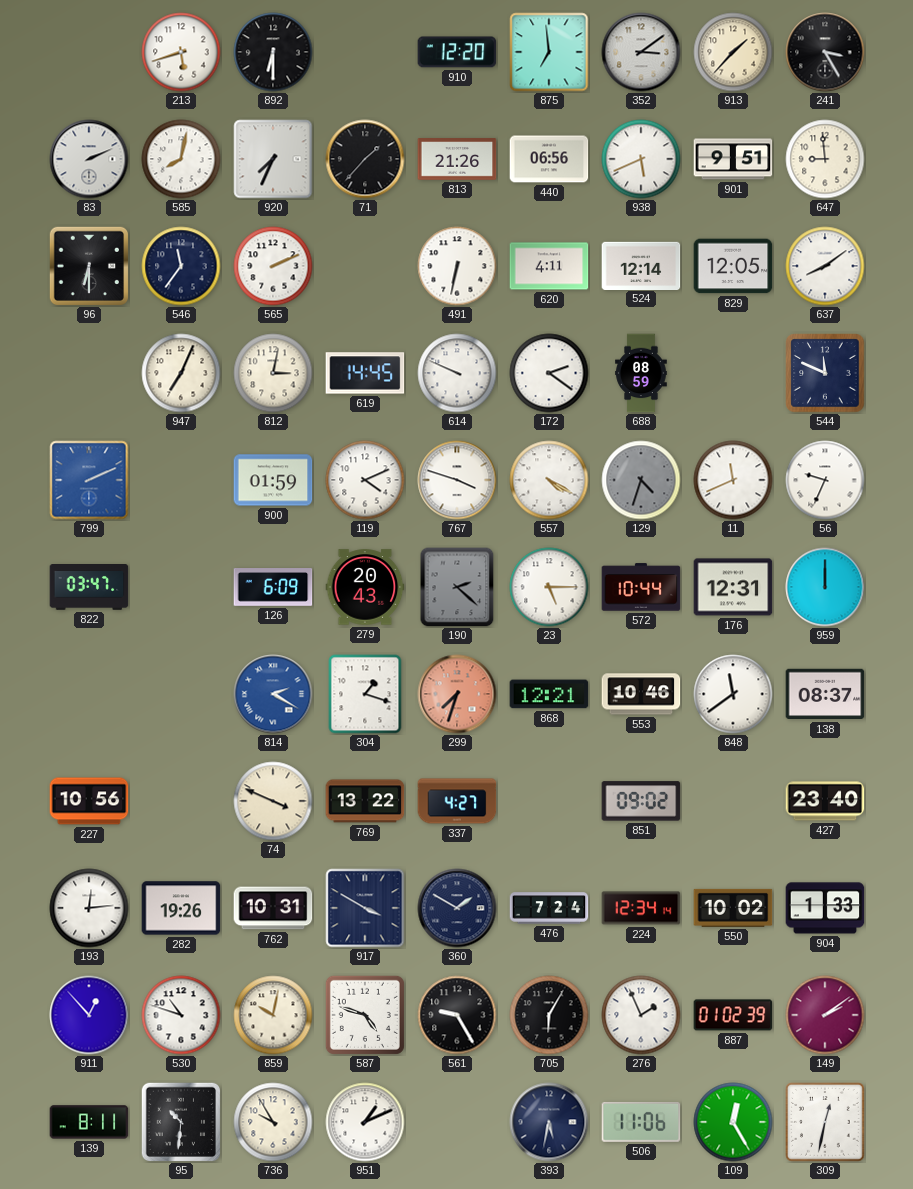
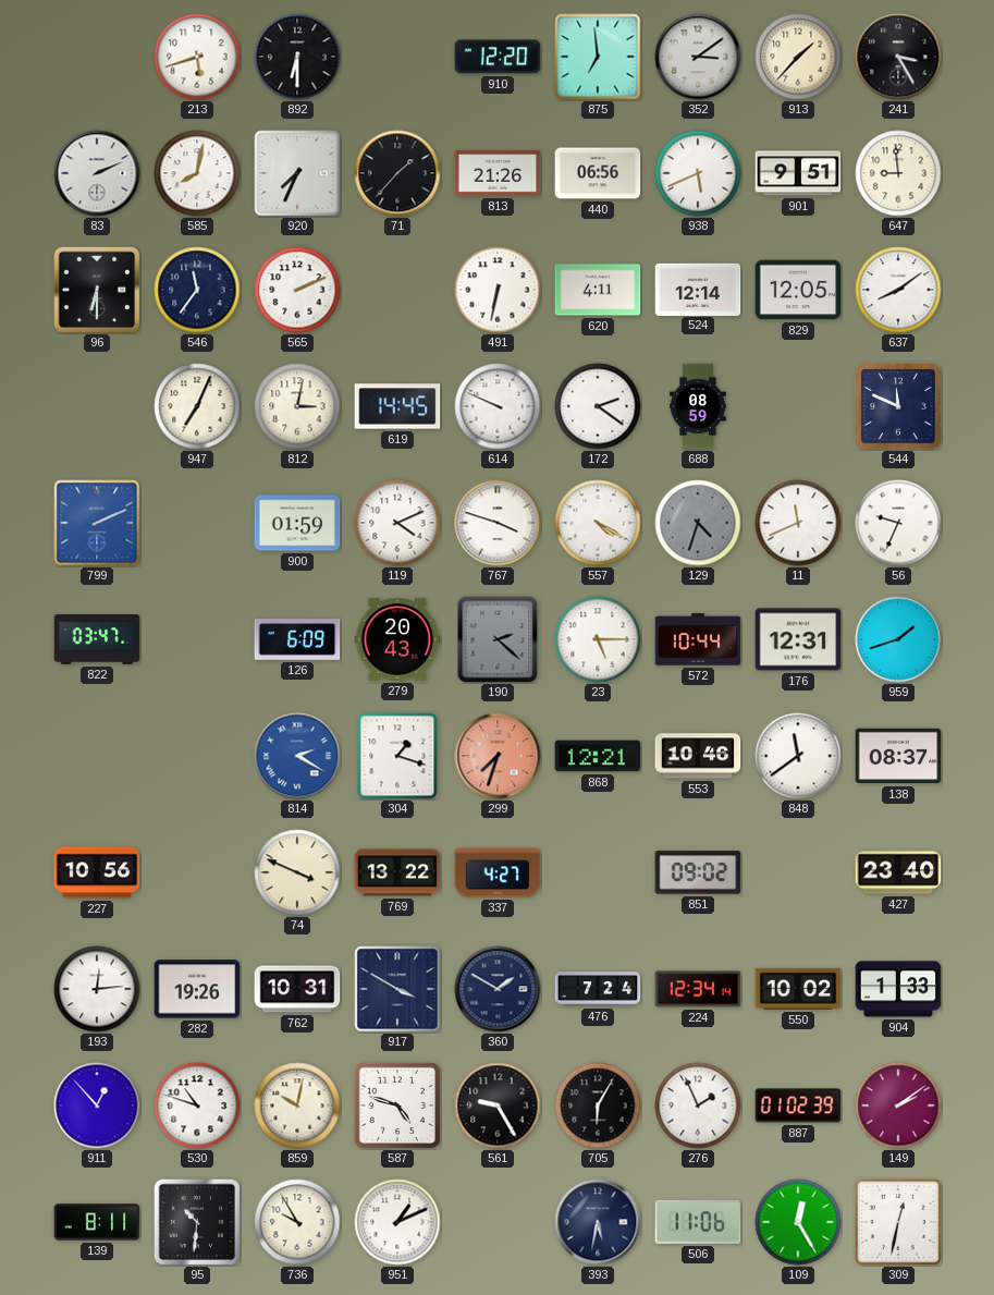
959: 12:00 -> 1:42 (898, 639)
